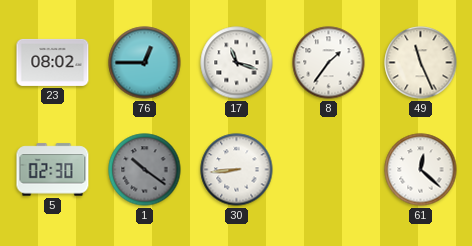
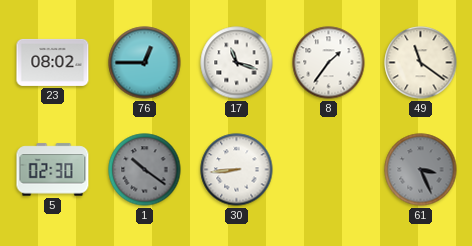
49: 11:26 -> 11:21 (421, 63)
61: 12:22 -> 3:26 (421, 170)
61 dial: white -> grey (421, 170)
